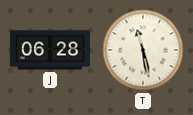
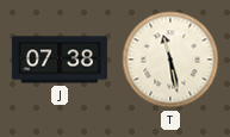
J: 06:28 -> 07:38 (60, 60)
